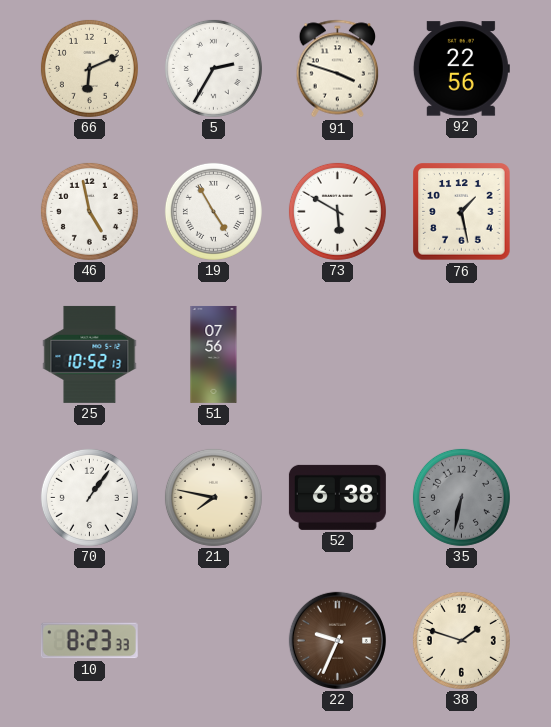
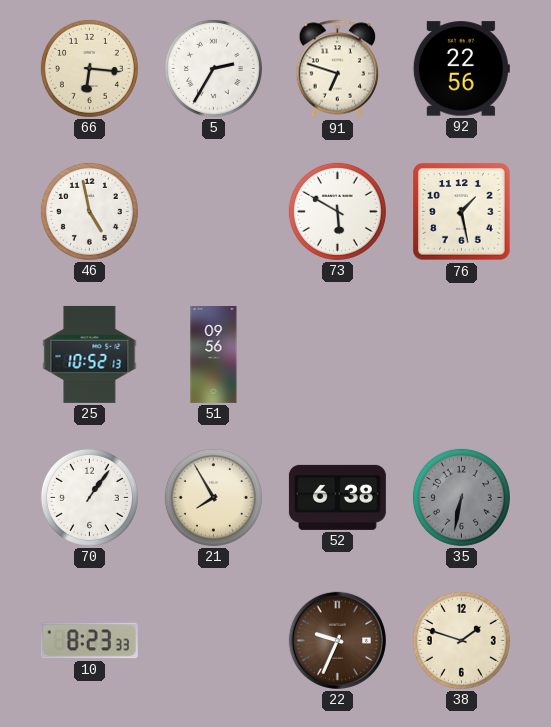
66: 6:11 -> 6:16 (89, 68)
91: 3:48 -> 6:48 (338, 69)
19: 4:55 -> none (213, 211)
51: 07:56 -> 09:56 (214, 354)
21: 7:47 -> 7:55 (213, 497)
